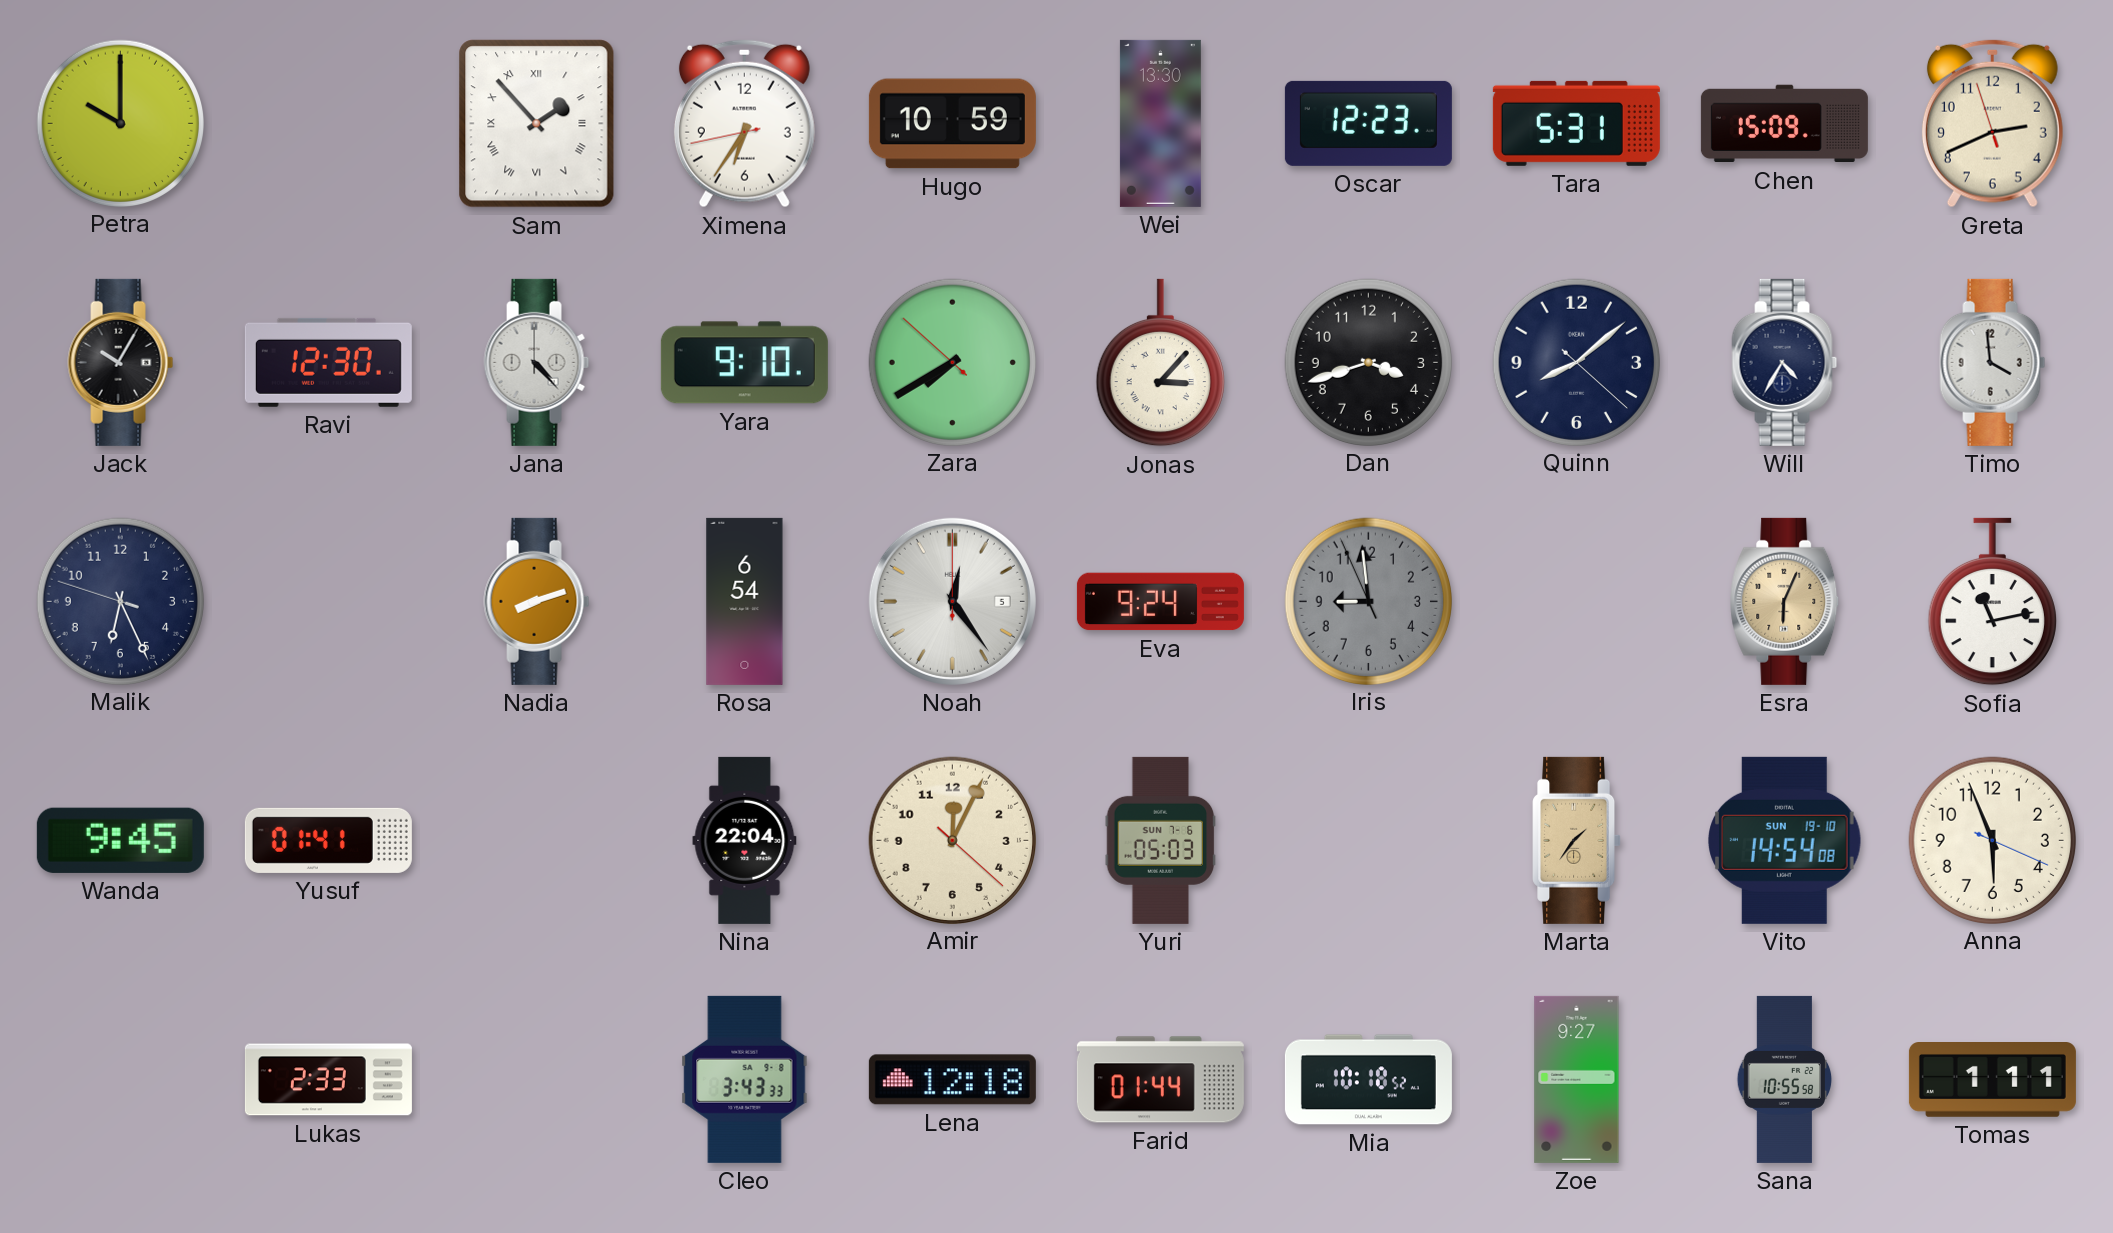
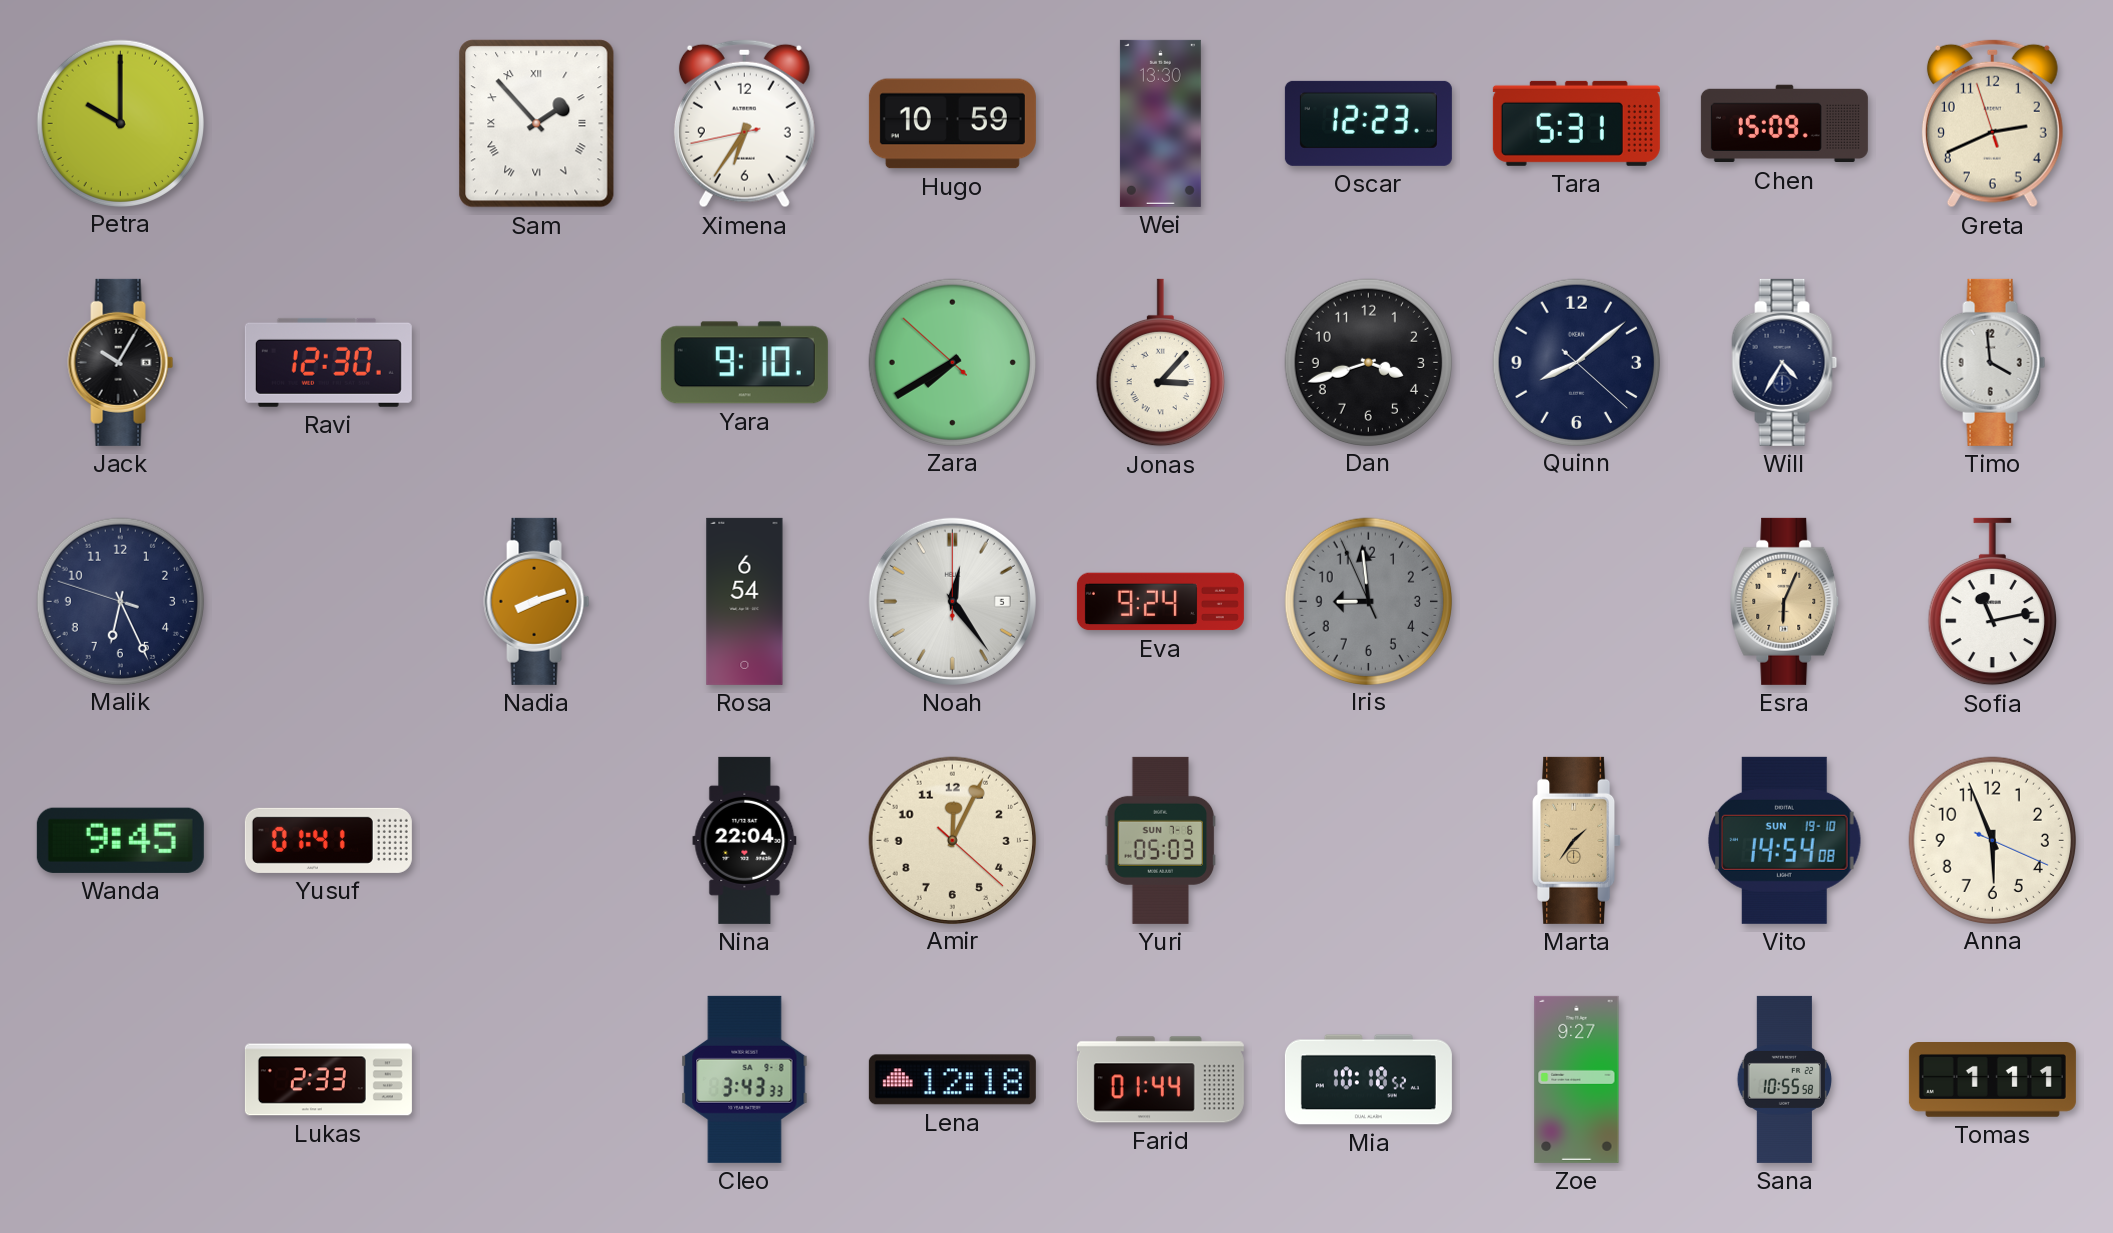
Jana: 4:23 -> none (537, 362)
